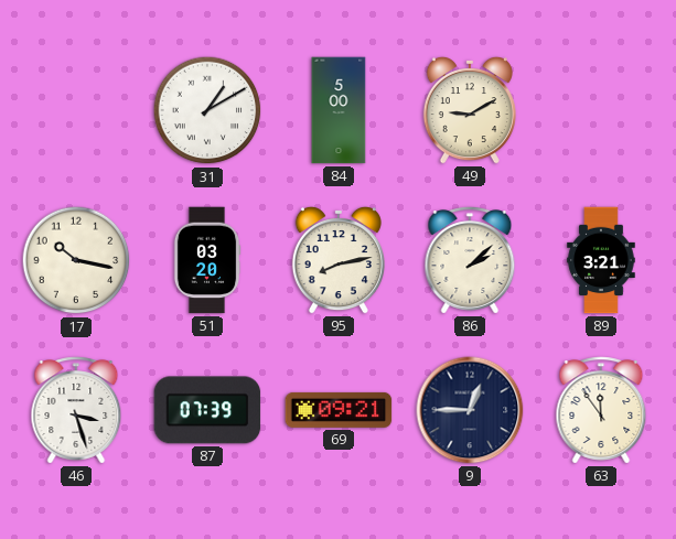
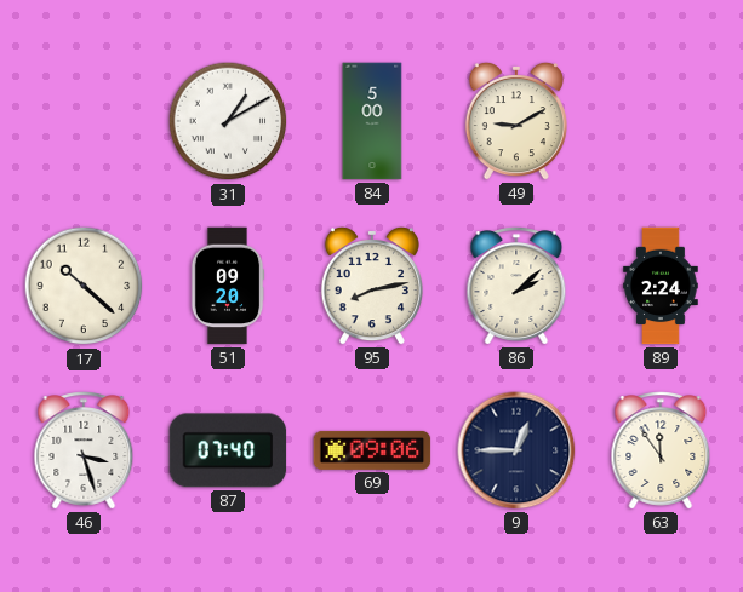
17: 10:17 -> 10:22 (84, 286)
51: 03:20 -> 09:20 (228, 286)
89: 3:21 -> 2:24 (661, 286)
87: 07:39 -> 07:40 (228, 450)
69: 09:21 -> 09:06 (372, 450)
